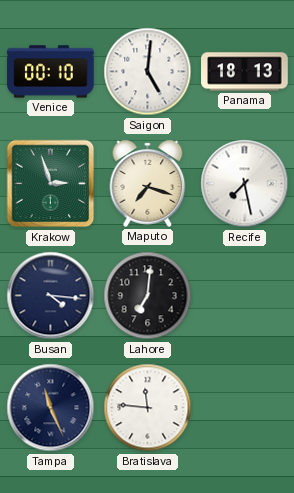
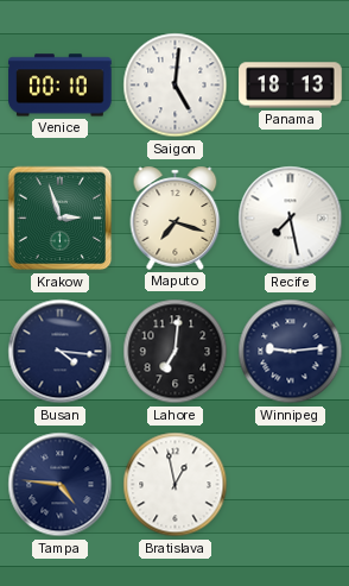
Winnipeg: none -> 9:14 (291, 352)
Tampa: 11:26 -> 4:46 (61, 485)
Bratislava: 11:46 -> 12:58 (176, 485)
